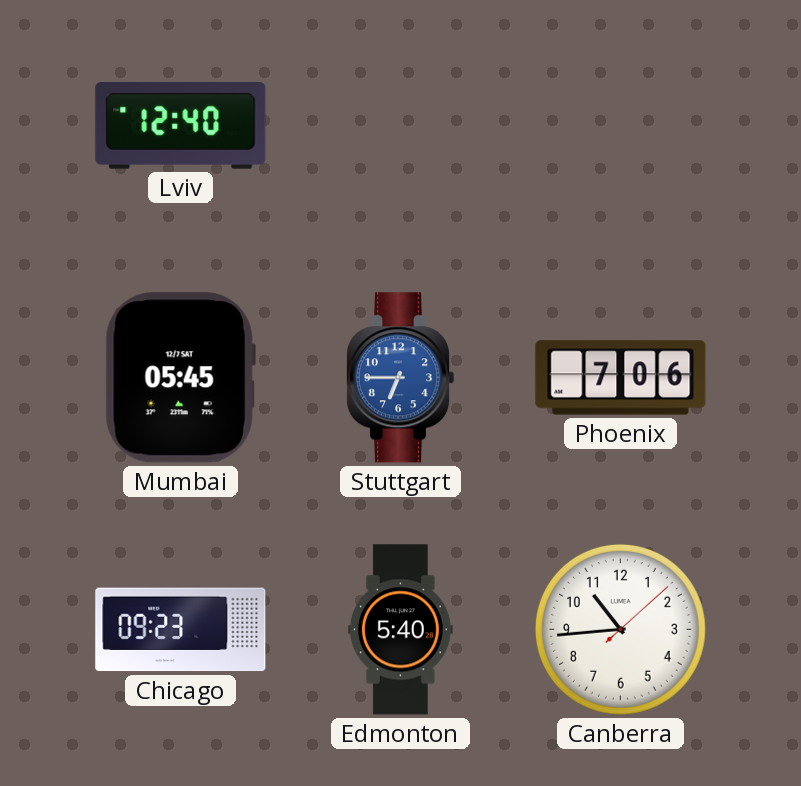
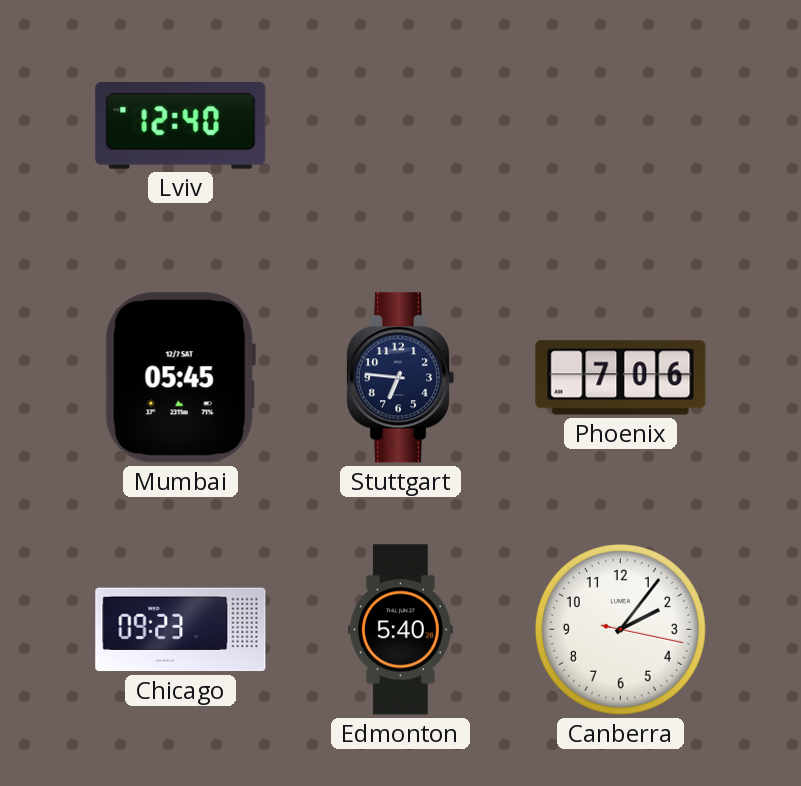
Stuttgart: 6:45 -> 6:46 (400, 378)
Stuttgart dial: blue -> navy (400, 378)
Canberra: 10:44 -> 2:06 (620, 629)
